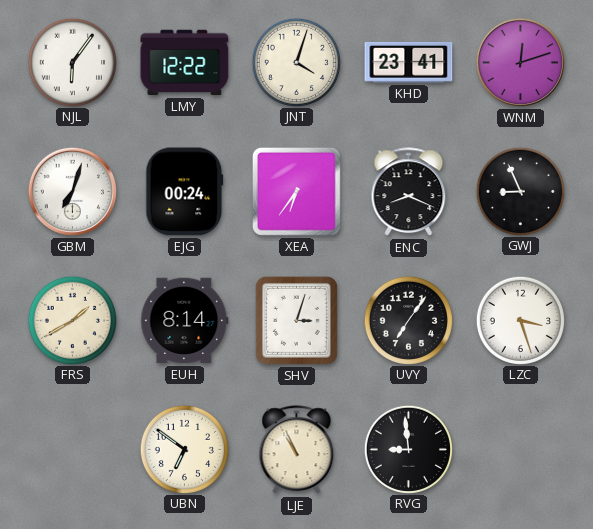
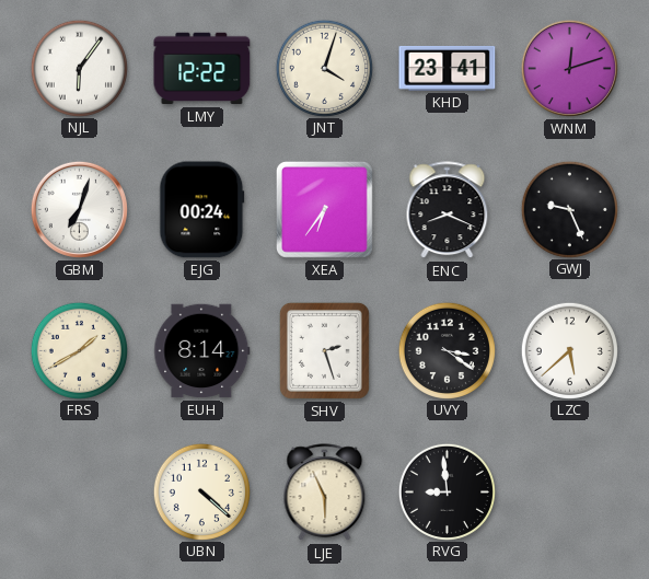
GWJ: 8:56 -> 9:26 (569, 209)
SHV: 3:03 -> 2:27 (324, 350)
UVY: 7:06 -> 3:21 (447, 350)
LZC: 3:27 -> 5:38 (569, 350)
UBN: 6:51 -> 4:22 (201, 491)
LJE: 10:56 -> 5:56 (325, 493)
